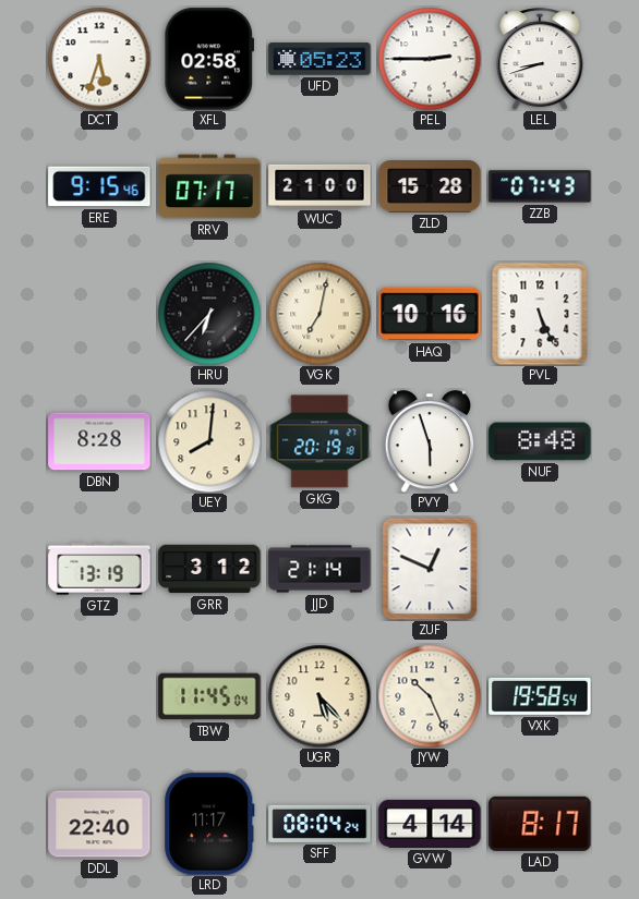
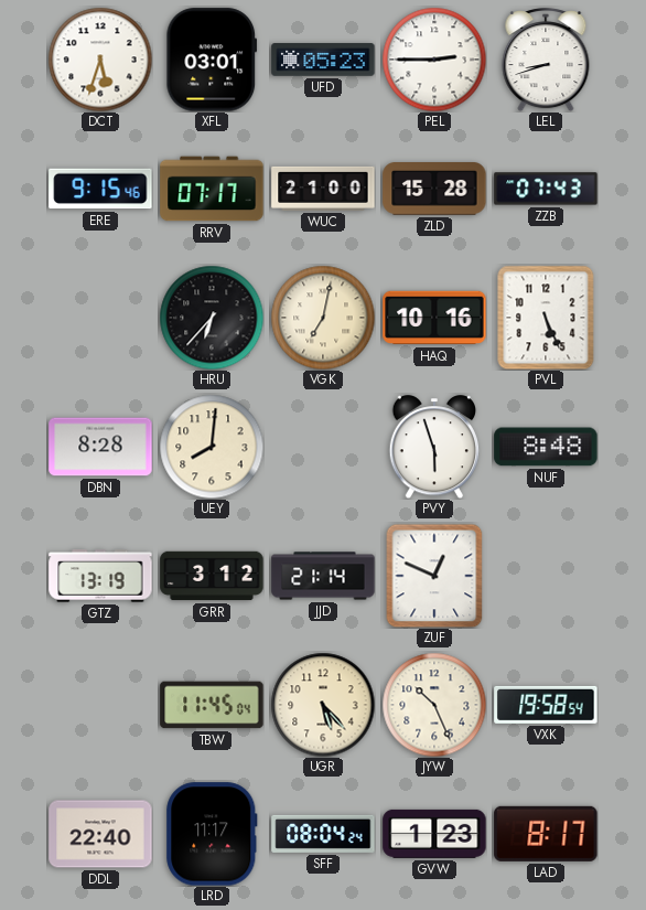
XFL: 02:58 -> 03:01 (212, 60)
GKG: 20:19 -> none (319, 441)
GVW: 4:14 -> 1:23 (434, 834)
